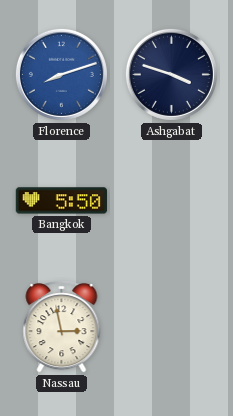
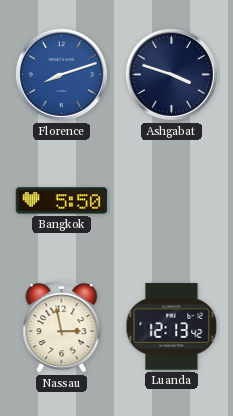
Luanda: none -> 12:13 (172, 327)
